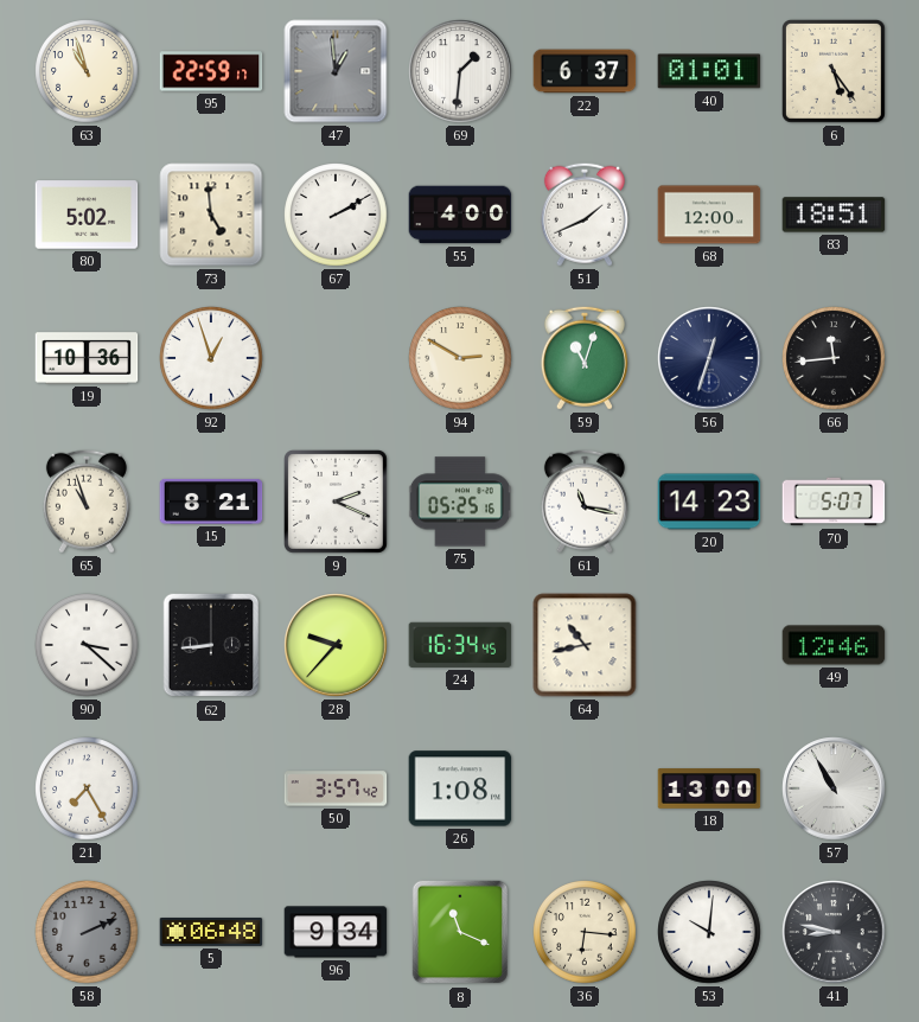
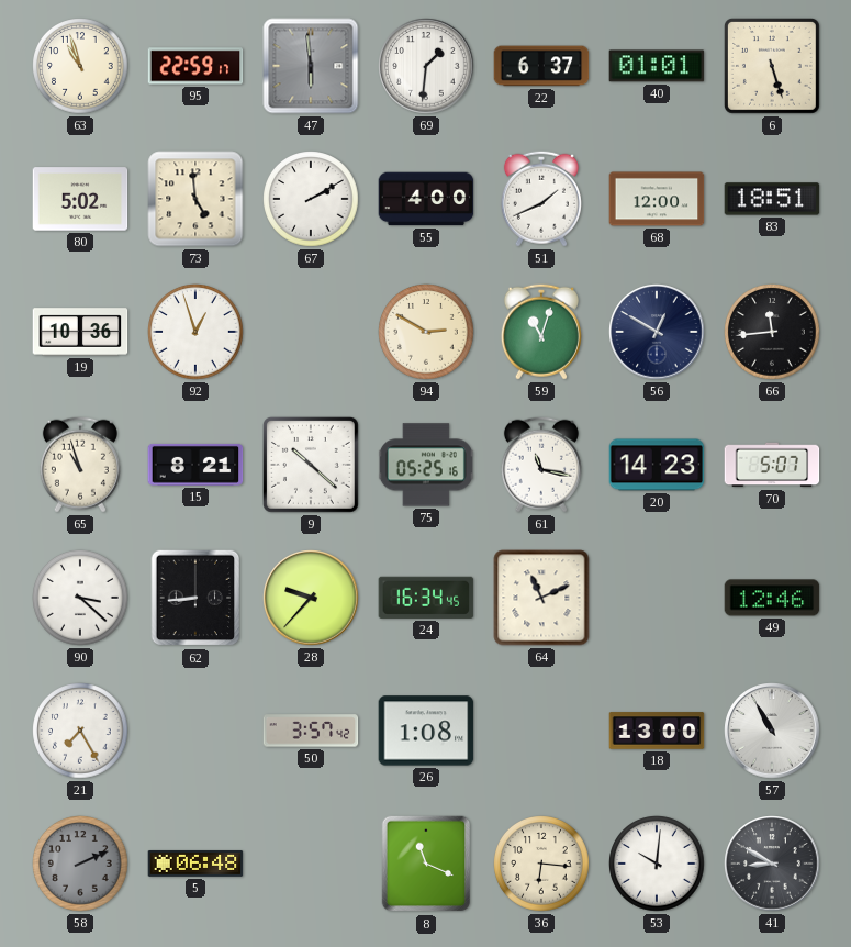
47: 12:59 -> 5:59 (311, 66)
6: 5:24 -> 5:27 (772, 66)
56: 12:33 -> 12:50 (657, 332)
9: 2:19 -> 10:22 (311, 465)
64: 10:43 -> 11:11 (541, 598)
96: 9:34 -> none (336, 932)
41: 8:47 -> 8:50 (772, 864)
